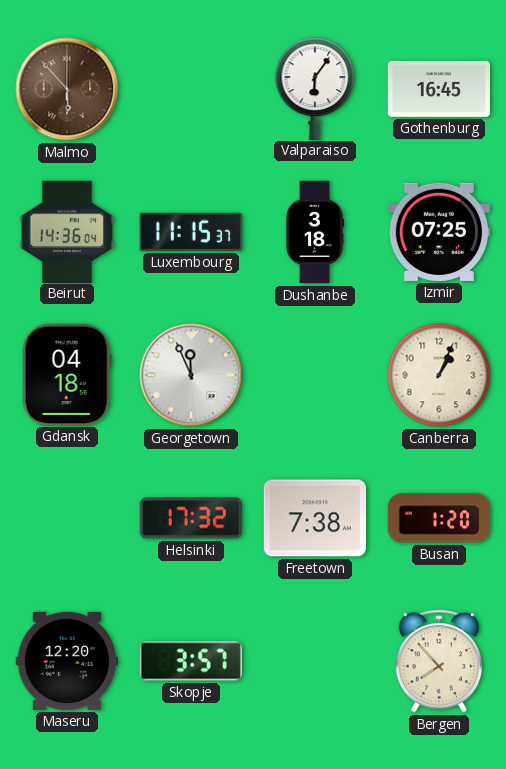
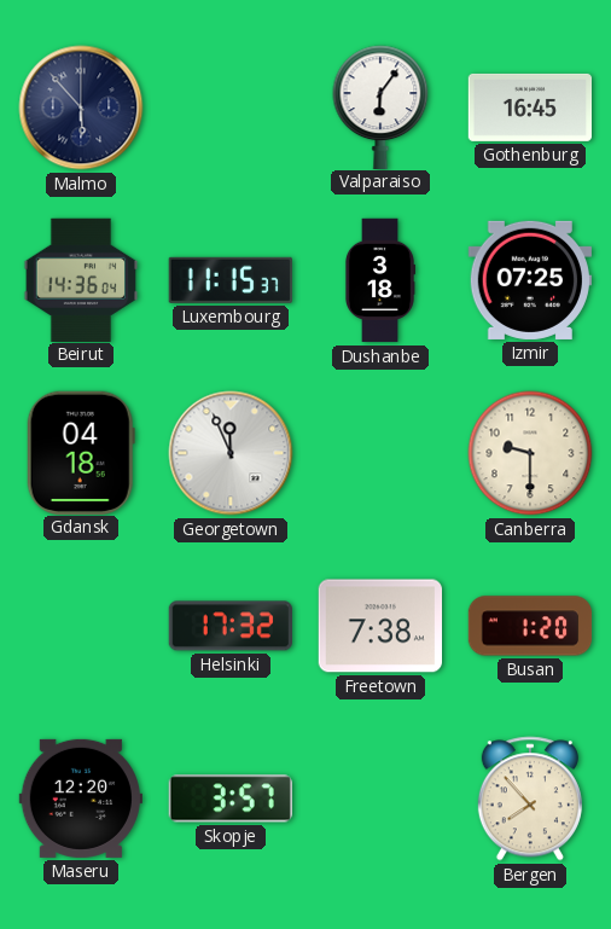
Malmo dial: brown -> navy (81, 108)
Canberra: 1:04 -> 9:30 (530, 453)
